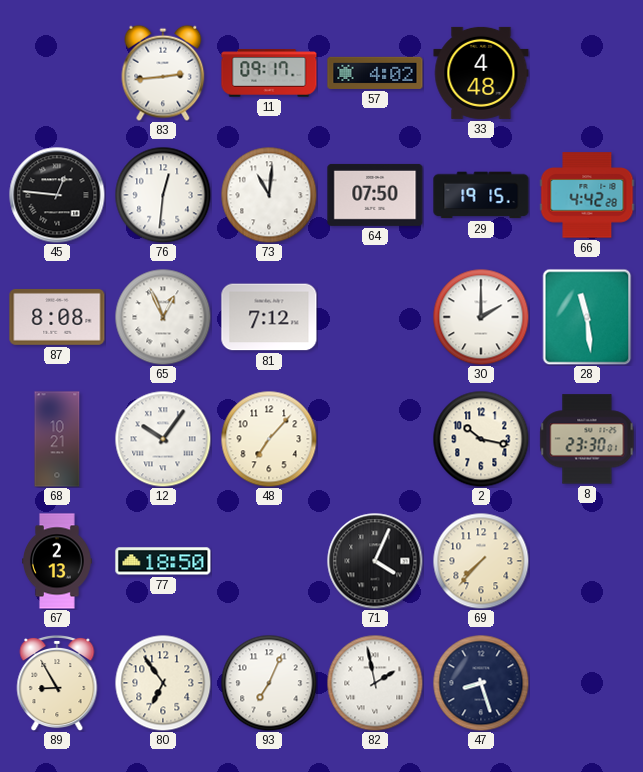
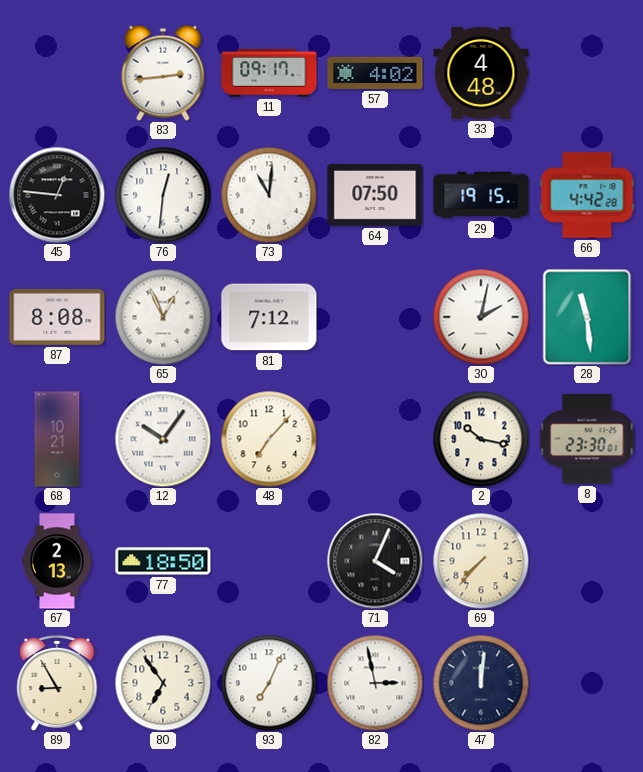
30: 2:00 -> 2:02 (481, 317)
82: 1:58 -> 2:58 (375, 683)
47: 8:27 -> 12:01 (481, 683)
